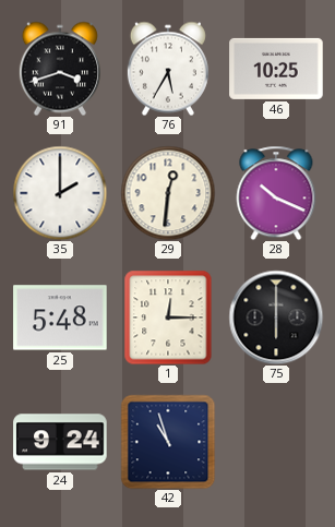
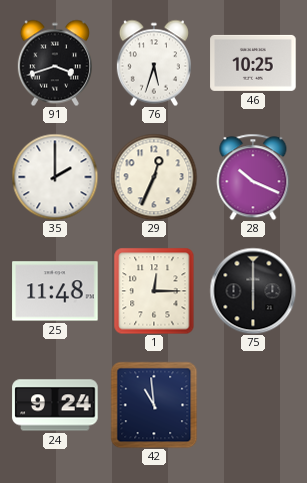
76: 5:35 -> 5:33 (154, 63)
29: 12:31 -> 12:34 (154, 177)
25: 5:48 -> 11:48 (55, 291)
42: 10:57 -> 10:59 (154, 405)
